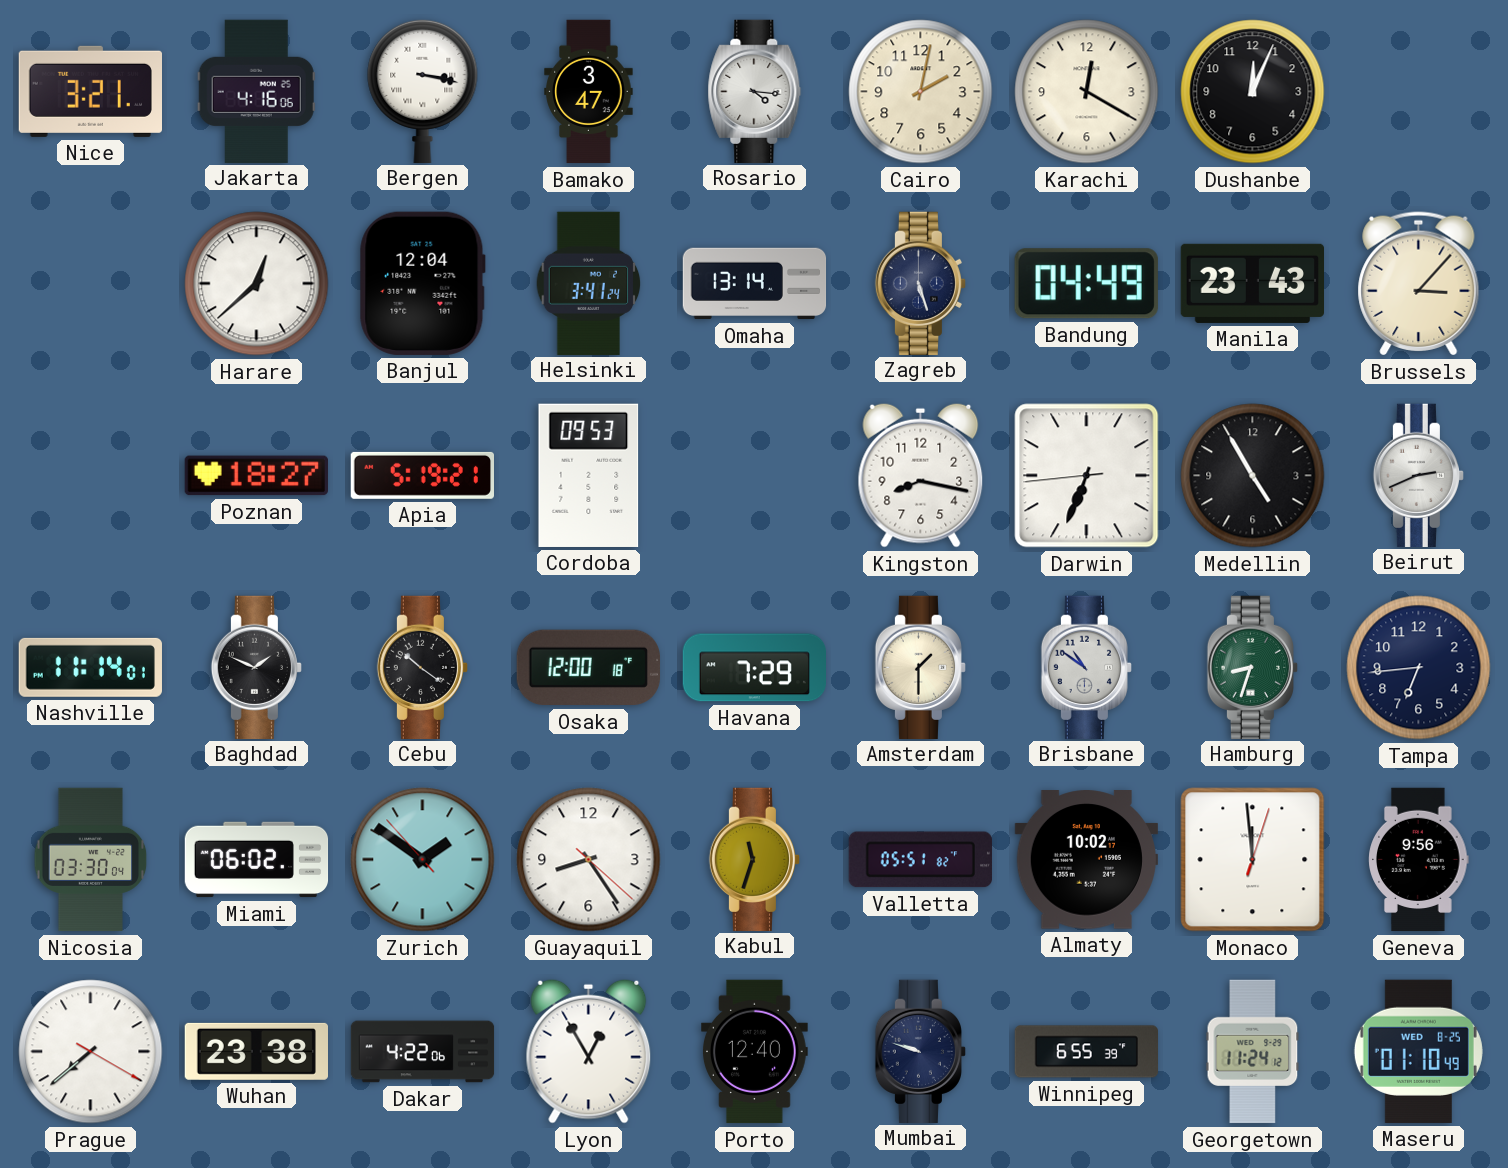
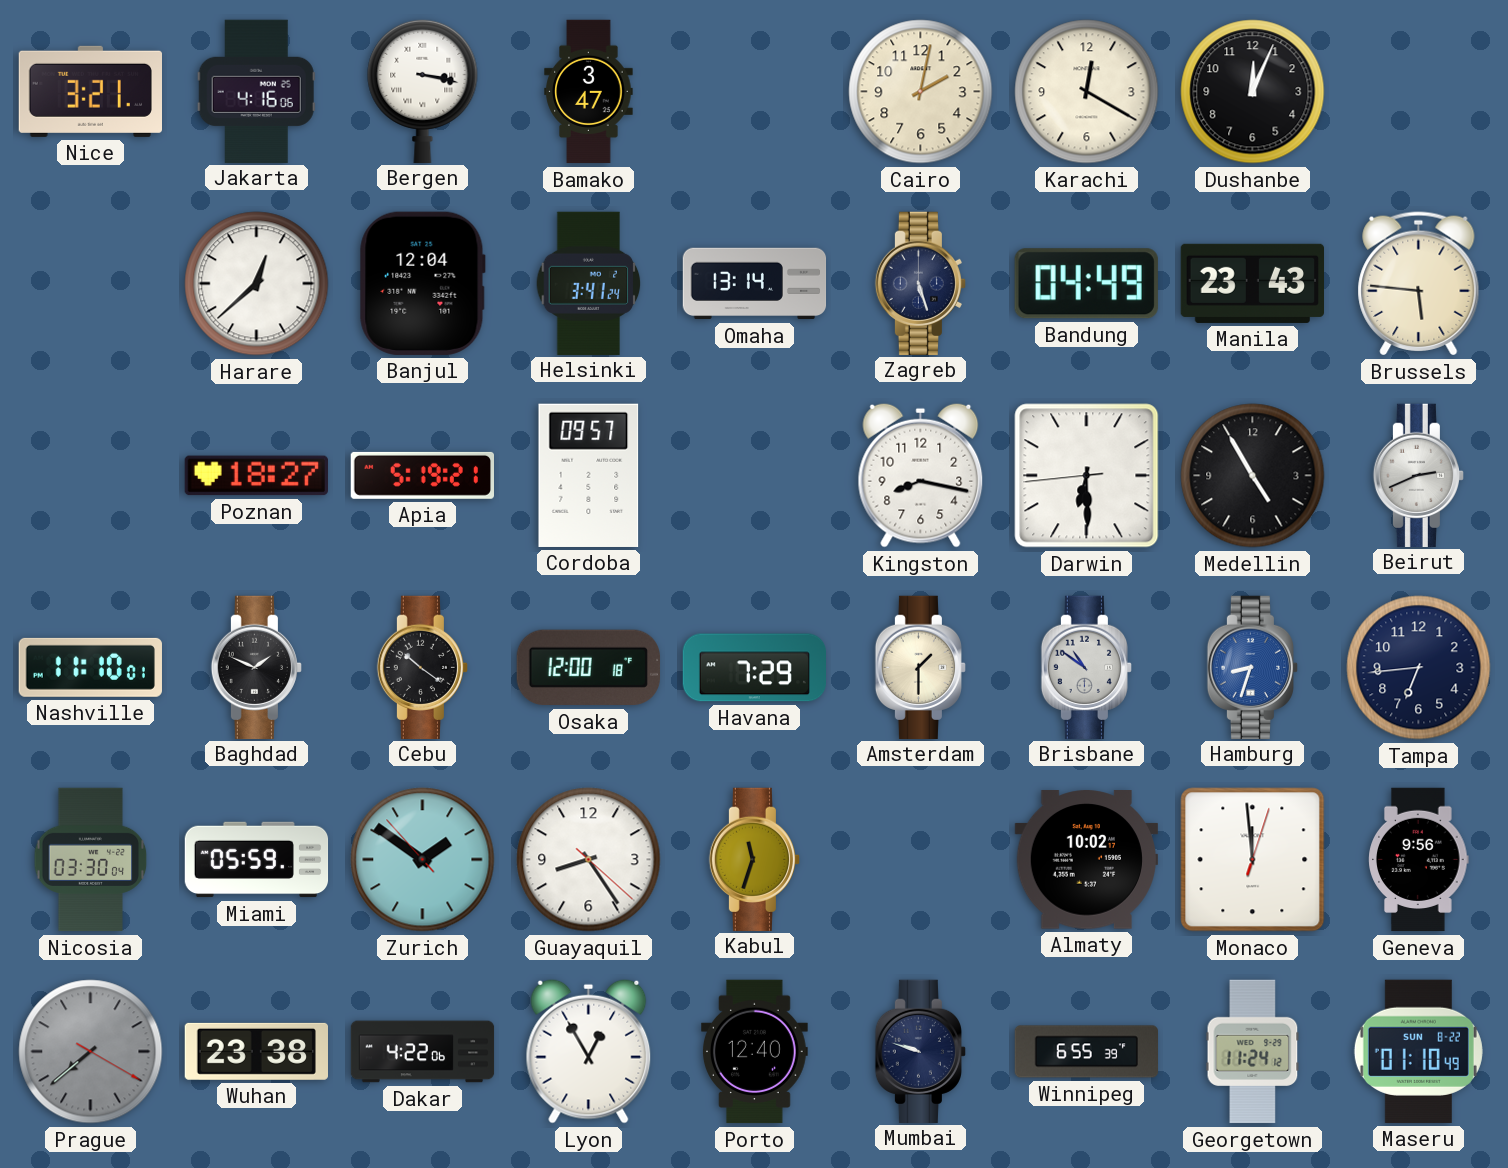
Rosario: 4:16 -> none (755, 91)
Brussels: 3:07 -> 5:46 (1419, 284)
Cordoba: 09:53 -> 09:57 (589, 475)
Darwin: 6:33 -> 6:29 (1087, 476)
Nashville: 11:14 -> 11:10 (90, 667)
Hamburg dial: green -> blue (1252, 667)
Miami: 06:02 -> 05:59 (257, 860)
Valletta: 05:51 -> none (920, 860)
Prague dial: white -> grey (91, 1052)
Maseru date: WED 8-25 -> SUN 8-22 (1418, 1051)
